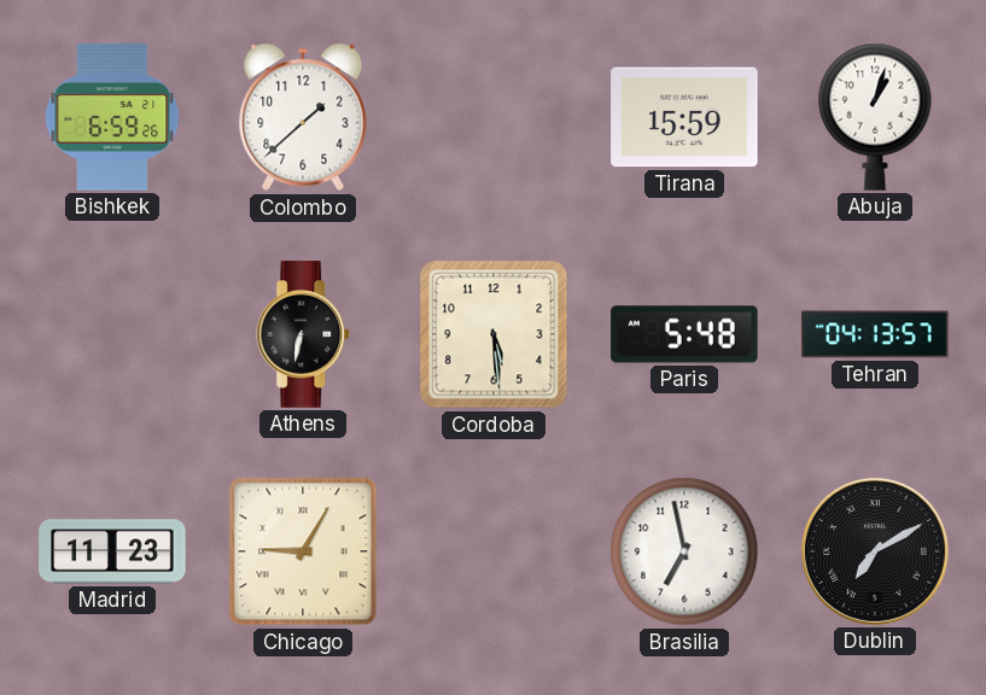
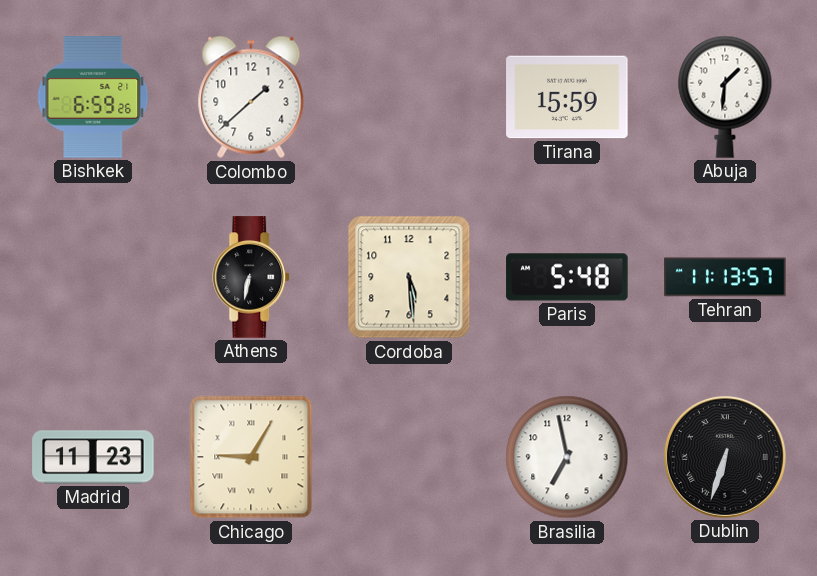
Abuja: 1:03 -> 1:31 (725, 97)
Tehran: 04:13 -> 11:13 (725, 277)
Dublin: 7:10 -> 6:33 (725, 457)
